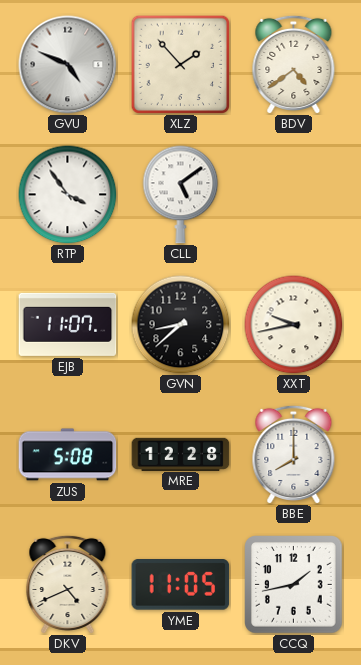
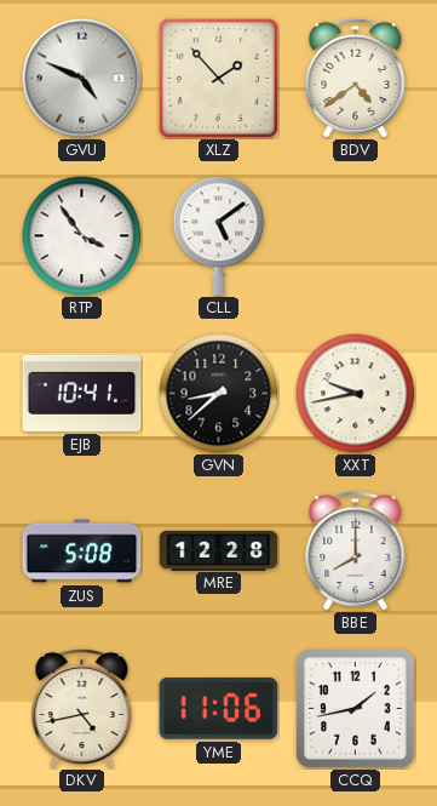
EJB: 11:07 -> 10:41 (82, 393)
DKV: 4:41 -> 4:43 (82, 708)
YME: 11:05 -> 11:06 (219, 709)
